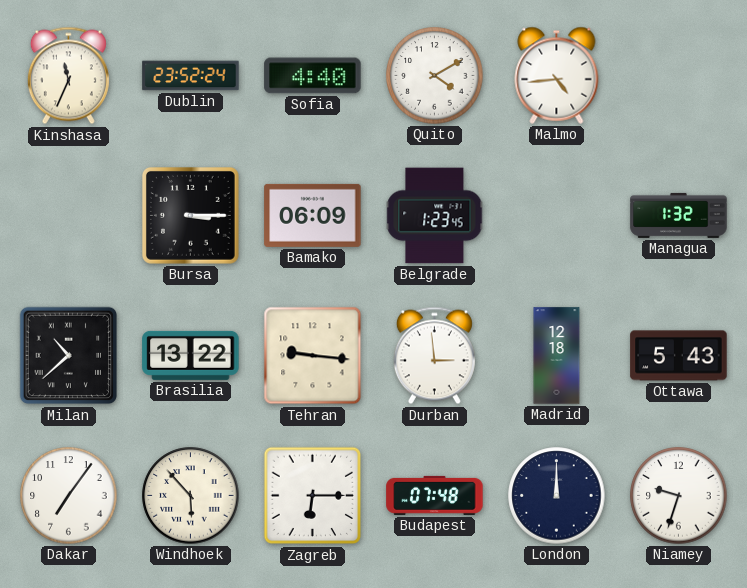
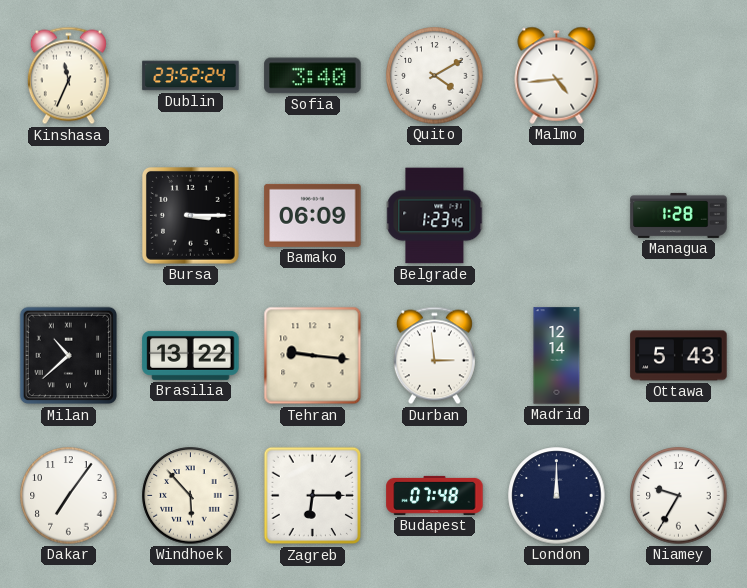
Sofia: 4:40 -> 3:40 (313, 76)
Managua: 1:32 -> 1:28 (679, 215)
Madrid: 12:18 -> 12:14 (557, 356)
Niamey: 9:33 -> 9:35 (679, 496)
